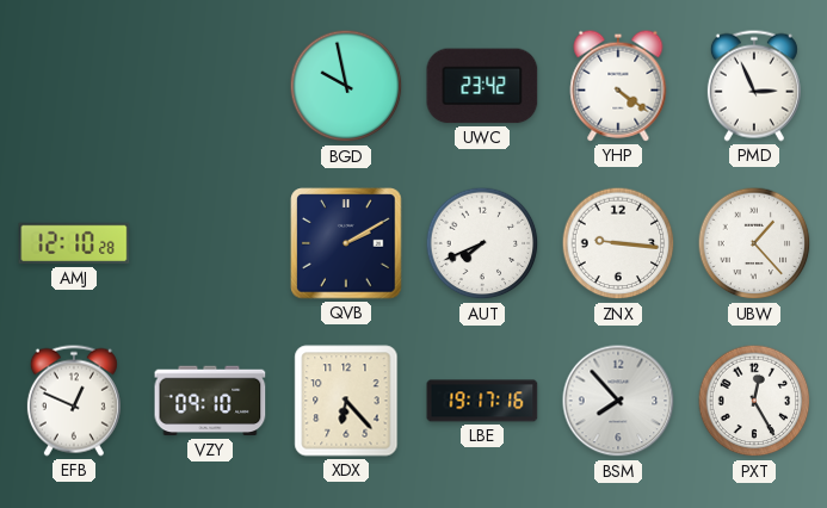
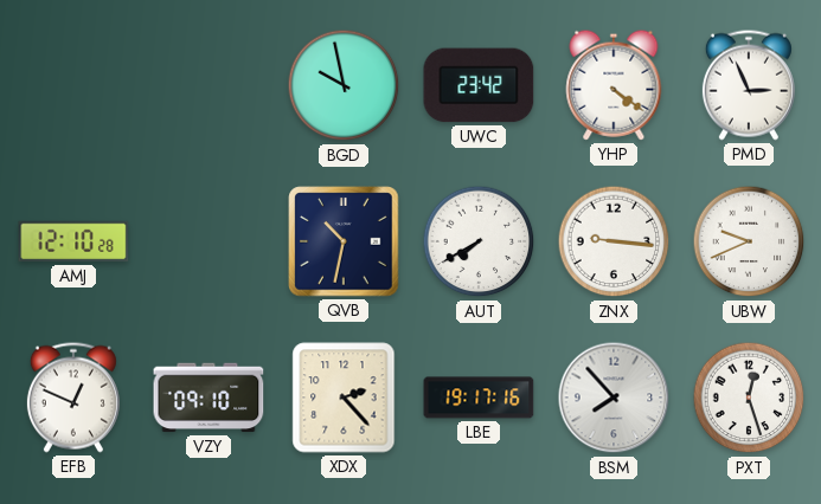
QVB: 2:10 -> 10:32 (344, 241)
AUT: 7:41 -> 7:40 (479, 241)
UBW: 1:23 -> 9:41 (749, 241)
XDX: 6:23 -> 2:23 (344, 398)
PXT: 12:25 -> 12:27 (749, 398)
